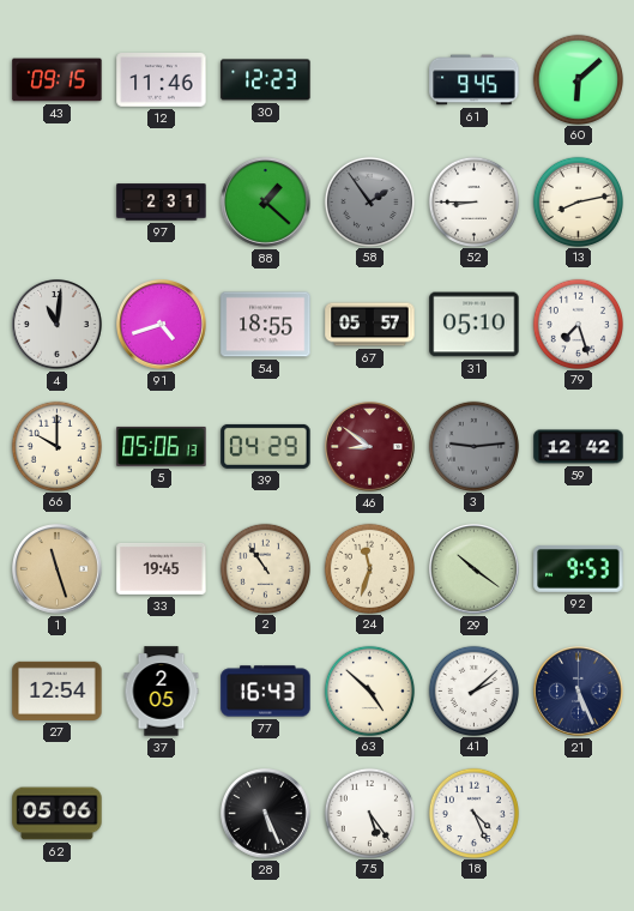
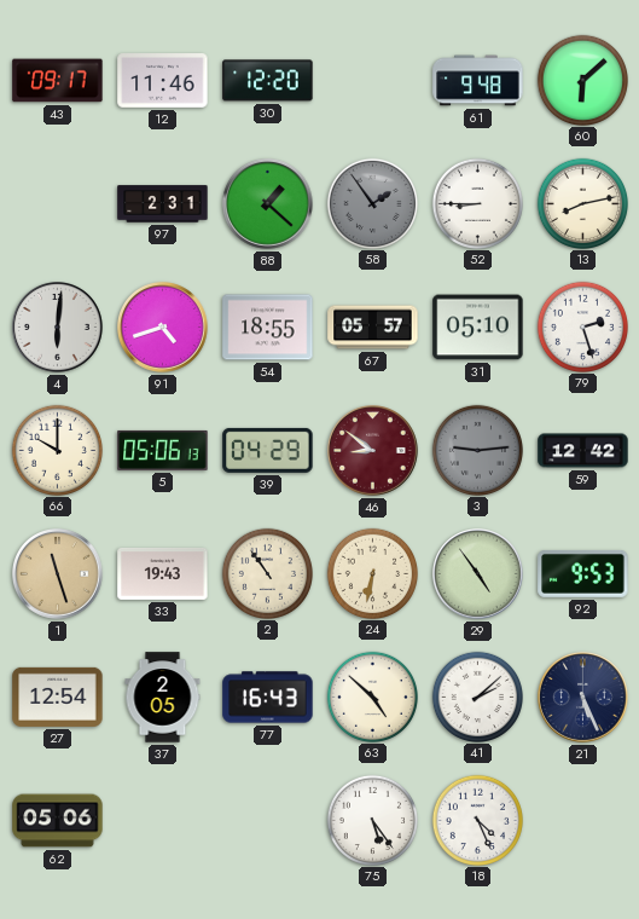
43: 09:15 -> 09:17 (58, 81)
30: 12:23 -> 12:20 (268, 81)
61: 9:45 -> 9:48 (478, 81)
4: 11:01 -> 6:01 (58, 328)
79: 7:27 -> 2:27 (582, 326)
33: 19:45 -> 19:43 (163, 573)
24: 11:33 -> 6:32 (372, 573)
29: 10:21 -> 4:54 (478, 574)
28: 5:26 -> none (266, 814)
